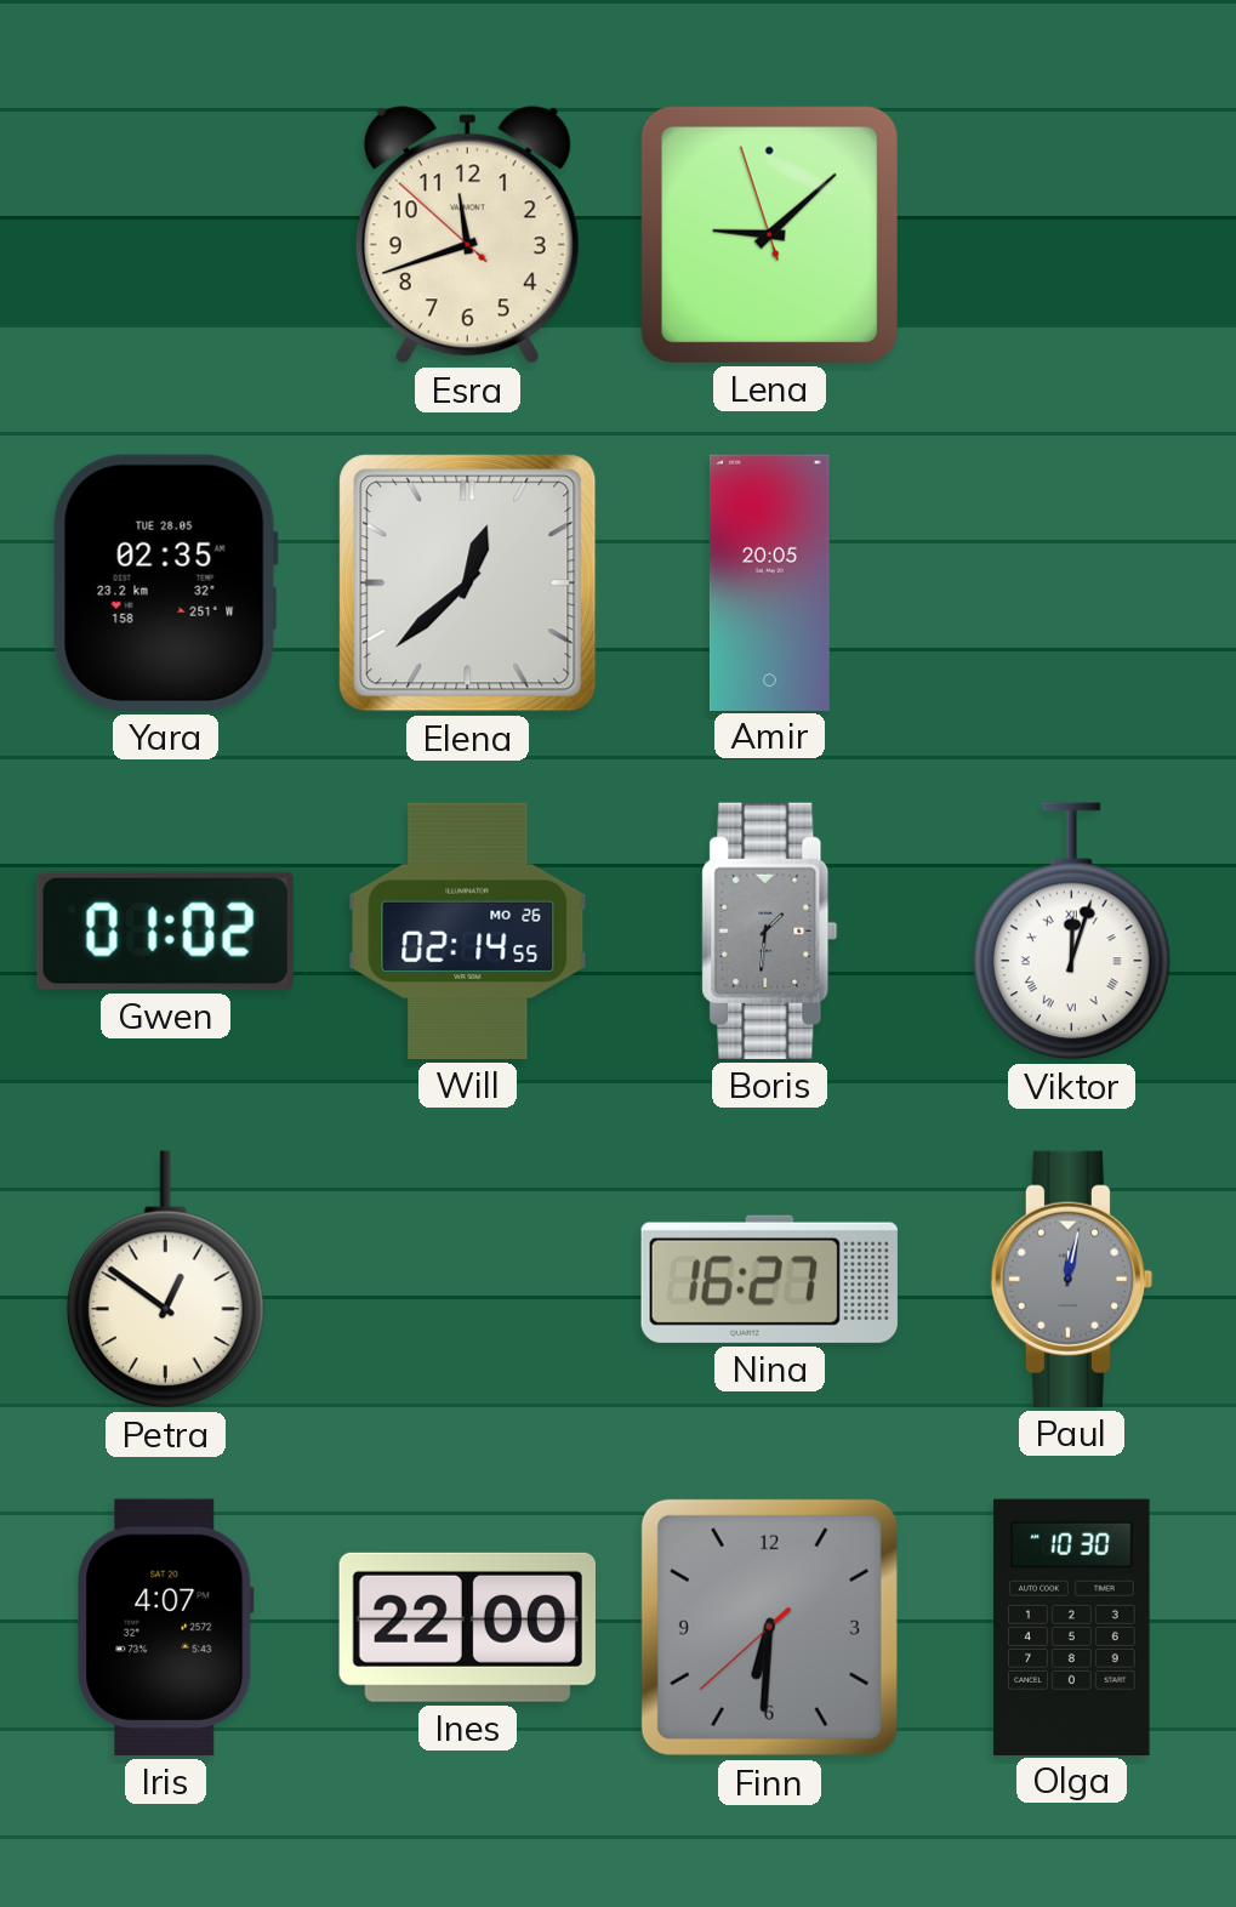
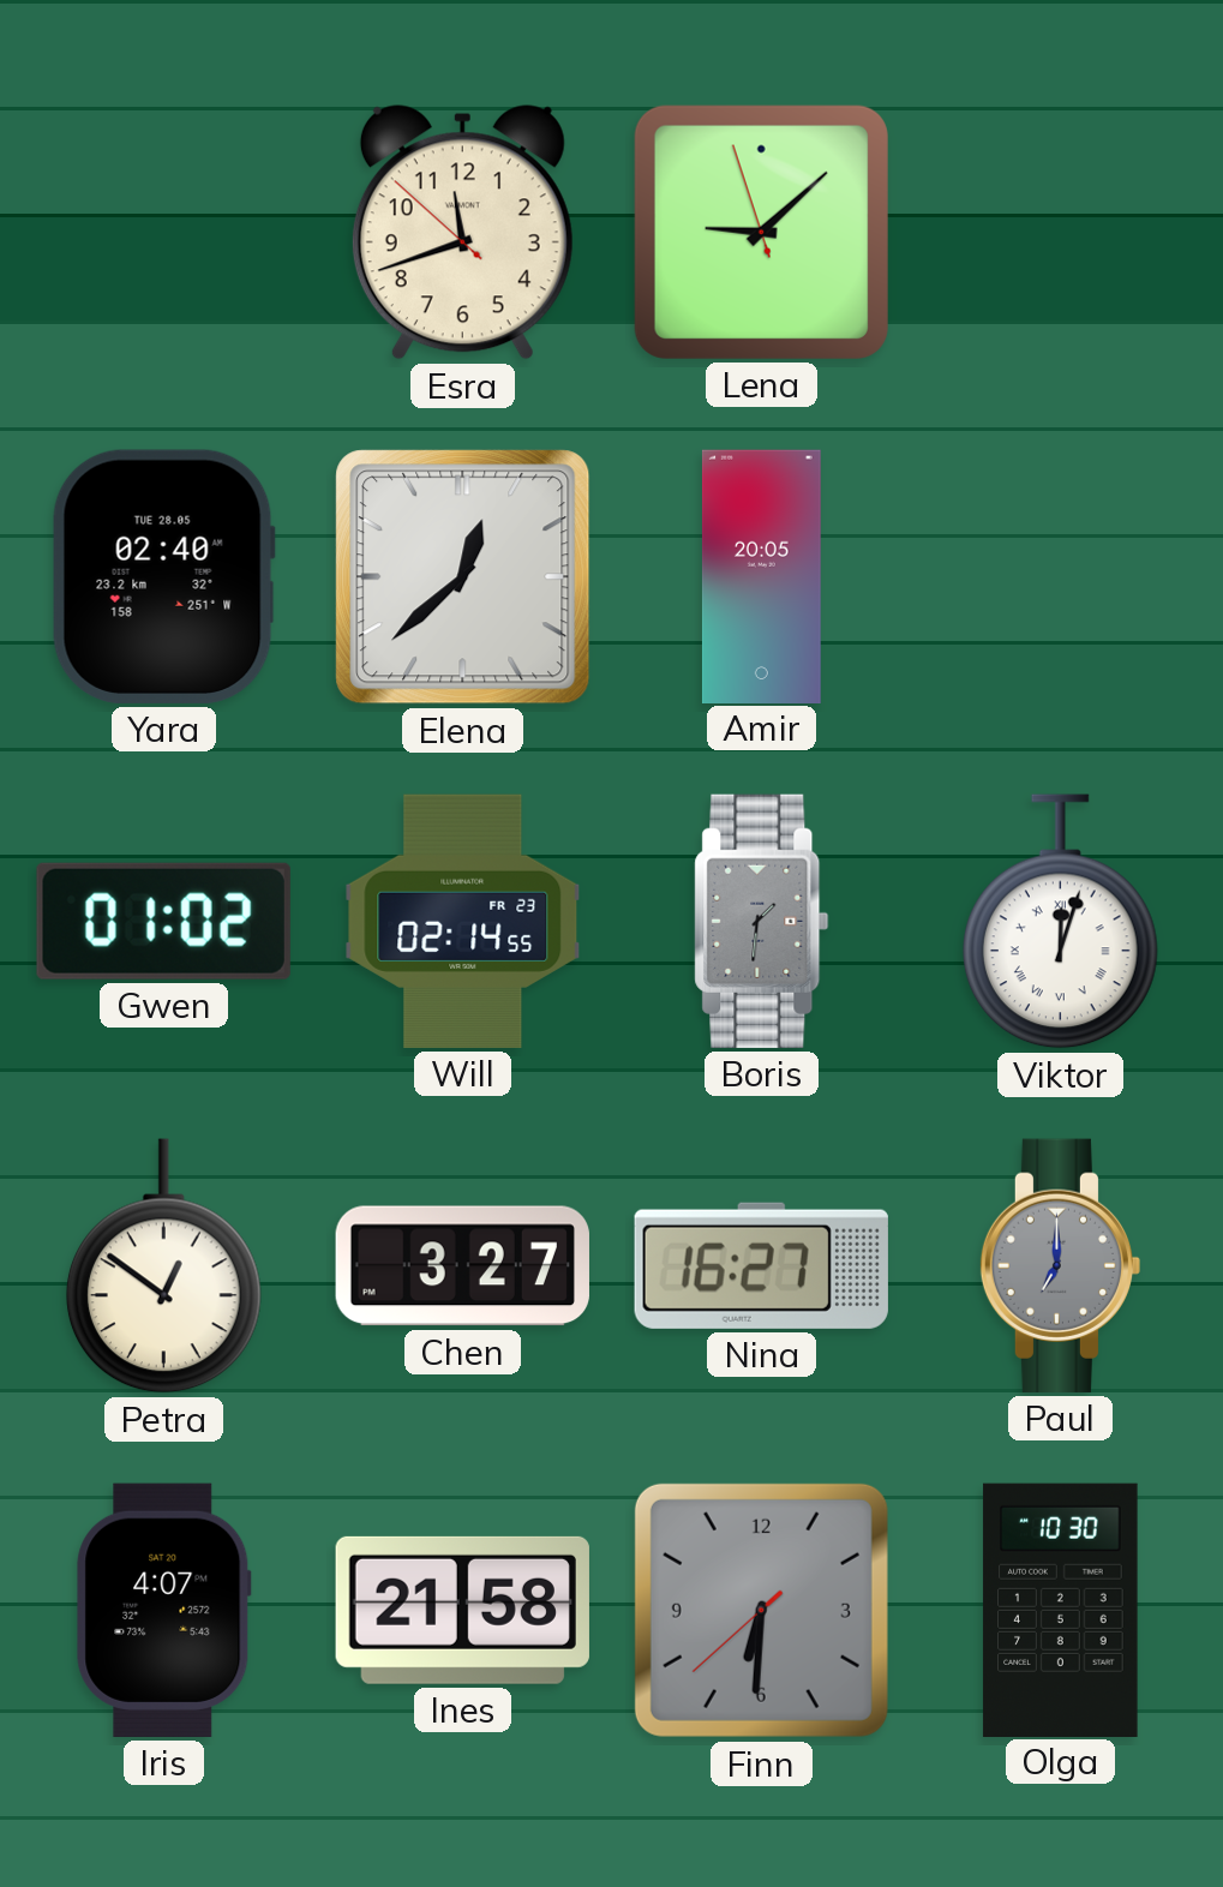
Yara: 02:35 -> 02:40 (163, 576)
Will date: MO 26 -> FR 23 (463, 921)
Chen: none -> 3:27 (462, 1266)
Paul: 12:02 -> 7:00 (1061, 1265)
Ines: 22:00 -> 21:58 (462, 1610)
